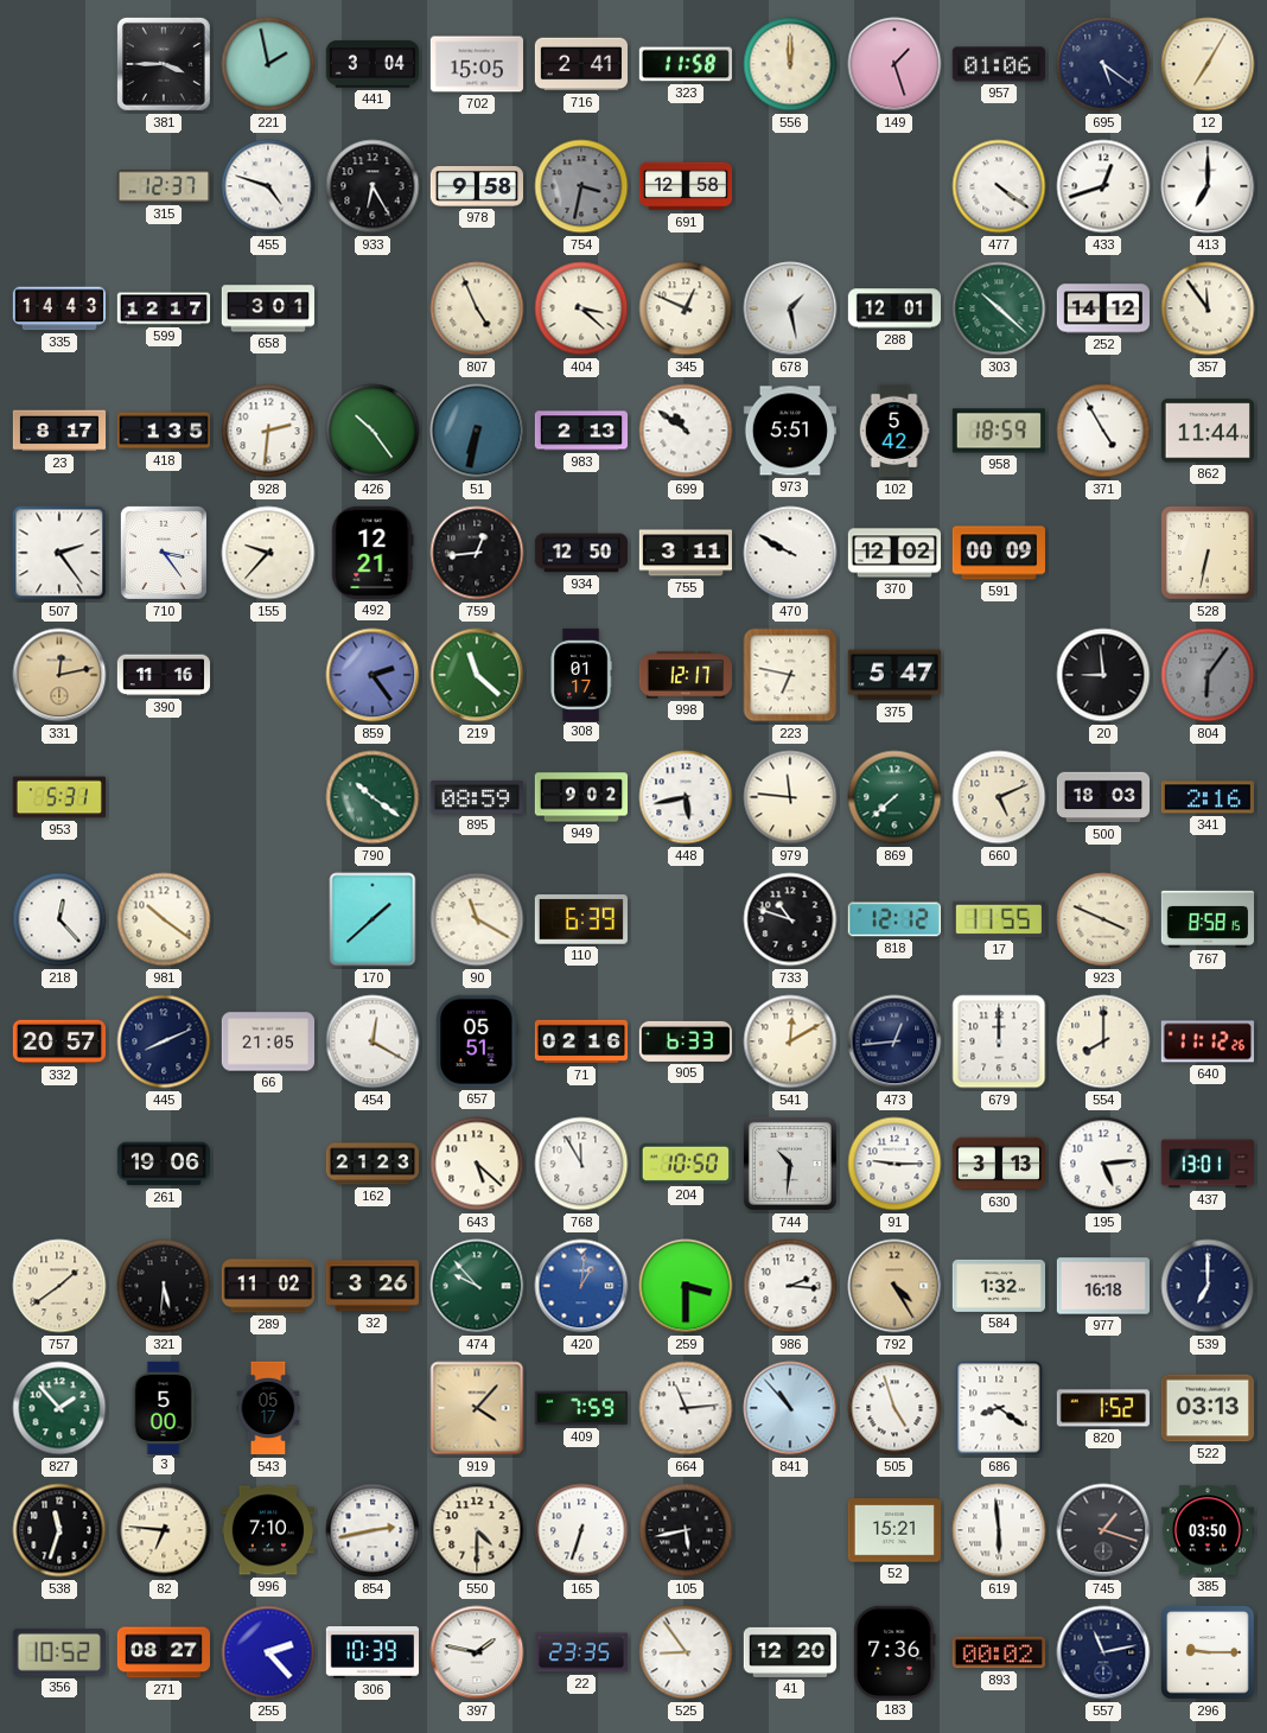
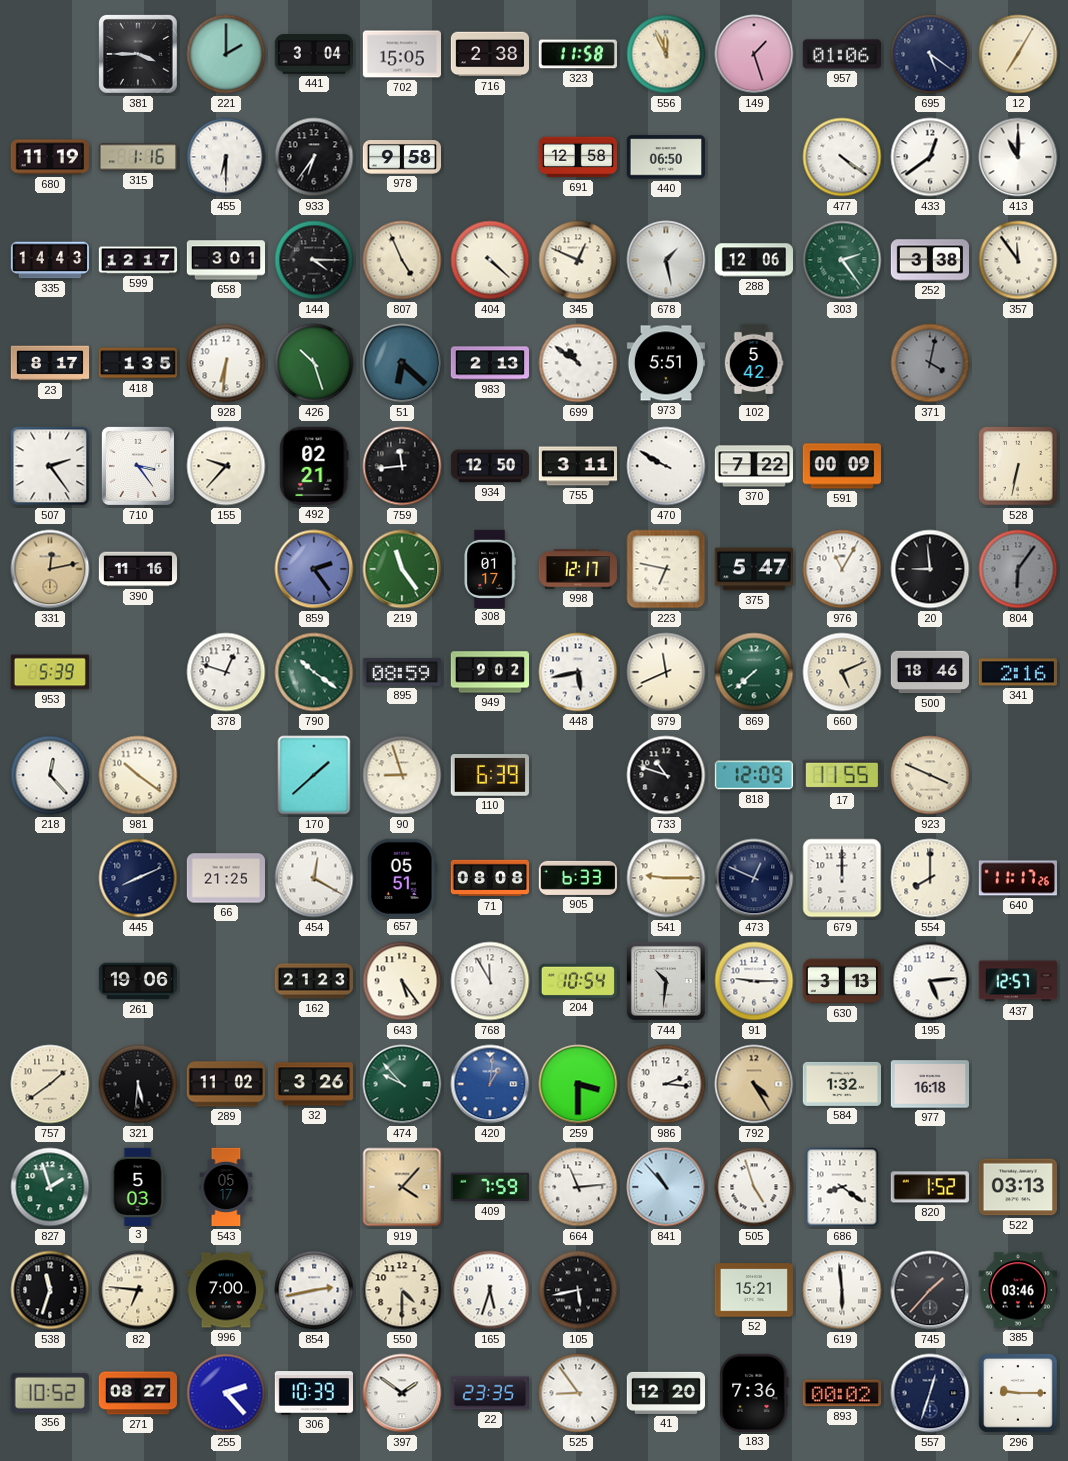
221: 1:58 -> 2:00 (226, 54)
716: 2:41 -> 2:38 (489, 54)
556: 12:00 -> 11:56 (666, 54)
680: none -> 11:19 (49, 157)
315: 12:37 -> 1:16 (137, 157)
455: 4:48 -> 6:30 (226, 157)
933: 6:25 -> 6:36 (314, 157)
754: 3:32 -> none (581, 186)
440: none -> 06:50 (665, 157)
433: 12:42 -> 12:39 (930, 157)
413: 7:00 -> 11:00 (1018, 157)
144: none -> 4:15 (314, 260)
404: 3:22 -> 4:22 (490, 260)
288: 12:01 -> 12:06 (753, 260)
303: 10:22 -> 2:24 (842, 260)
252: 14:12 -> 3:38 (930, 260)
928: 2:31 -> 6:31 (226, 363)
426: 10:24 -> 10:27 (314, 363)
51: 6:32 -> 6:22 (402, 363)
958: 18:59 -> none (998, 431)
371: 4:55 -> 4:02 (930, 363)
371 dial: white -> grey (930, 363)
862: 11:44 -> none (1206, 431)
492: 12:21 -> 02:21 (314, 466)
759: 12:44 -> 11:44 (402, 466)
370: 12:02 -> 7:22 (753, 466)
219: 11:22 -> 11:24 (402, 569)
976: none -> 11:05 (842, 569)
953: 5:31 -> 5:39 (49, 672)
378: none -> 12:48 (226, 672)
979: 11:46 -> 11:41 (666, 672)
500: 18:03 -> 18:46 (930, 672)
90: 11:20 -> 8:57 (402, 775)
818: 12:12 -> 12:09 (754, 775)
767: 8:58 -> none (1206, 919)
332: 20:57 -> none (58, 1041)
66: 21:05 -> 21:25 (225, 878)
71: 02:16 -> 08:08 (490, 878)
541: 12:10 -> 9:15 (666, 878)
473: 12:44 -> 12:49 (754, 878)
640: 11:12 -> 11:17 (1018, 878)
643: 5:22 -> 5:24 (402, 981)
204: 10:50 -> 10:54 (578, 981)
437: 13:01 -> 12:57 (1017, 981)
539: 7:00 -> none (1208, 1286)
827: 1:53 -> 1:57 (50, 1187)
3: 5:00 -> 5:03 (138, 1186)
996: 7:10 -> 7:00 (225, 1290)
165: 6:33 -> 5:33 (490, 1290)
745: 1:18 -> 1:37 (930, 1290)
385: 03:50 -> 03:46 (1017, 1290)
397: 1:47 -> 1:51 (402, 1393)
557: 11:13 -> 12:33 (930, 1393)
